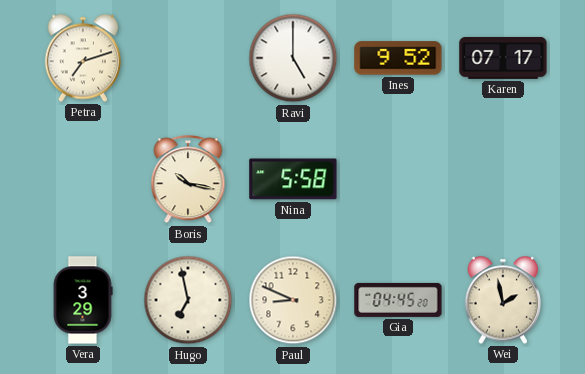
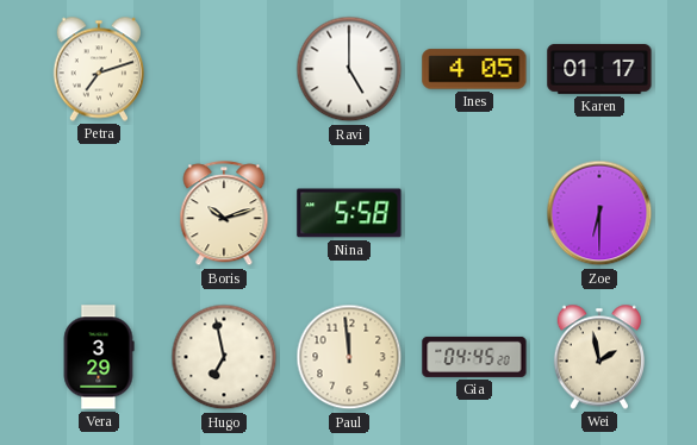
Ines: 9:52 -> 4:05 (474, 69)
Karen: 07:17 -> 01:17 (599, 69)
Boris: 10:17 -> 10:12 (224, 214)
Zoe: none -> 6:30 (599, 213)
Paul: 8:49 -> 11:59 (349, 357)
